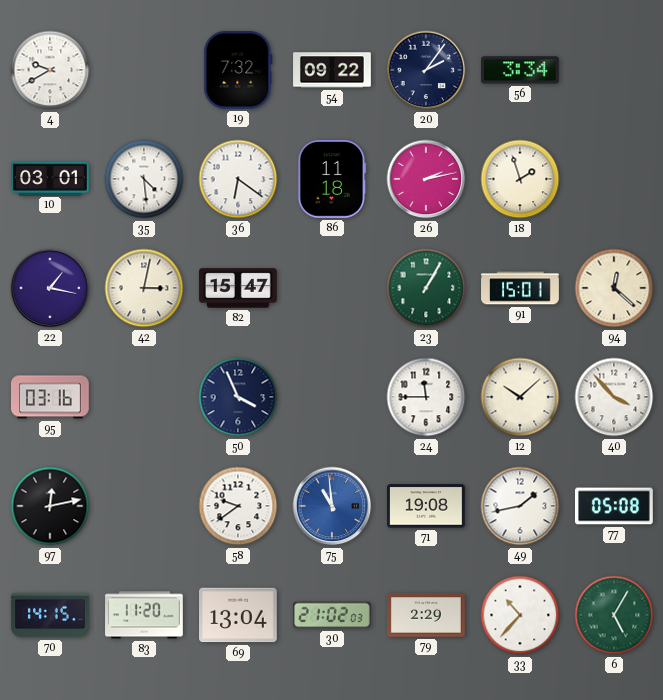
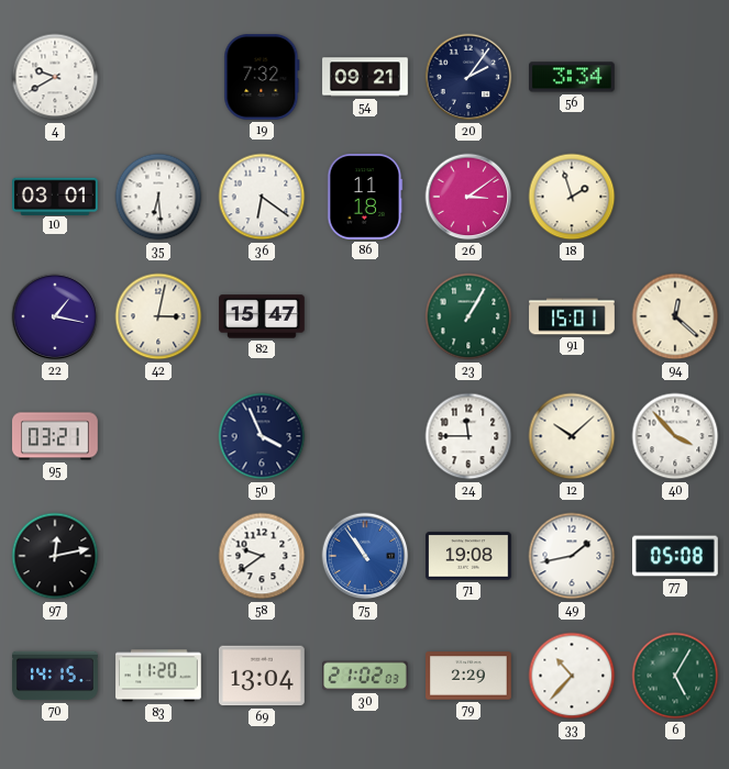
54: 09:22 -> 09:21 (365, 77)
35: 4:29 -> 6:29 (158, 197)
26: 2:13 -> 3:09 (468, 197)
95: 03:16 -> 03:21 (56, 436)
75: 10:59 -> 10:54 (365, 556)
